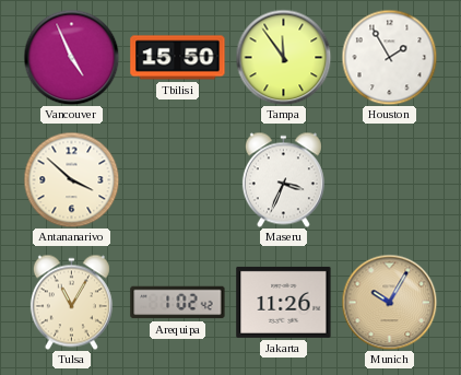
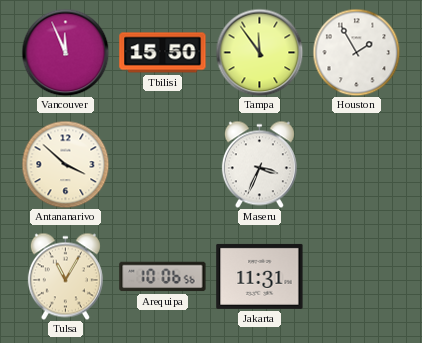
Vancouver: 4:56 -> 11:56 (65, 52)
Arequipa: 1:02 -> 10:06 (163, 277)
Jakarta: 11:26 -> 11:31 (260, 276)
Munich: 10:05 -> none (389, 302)
